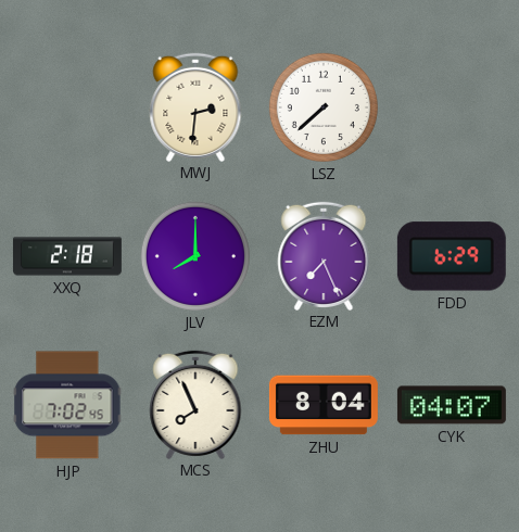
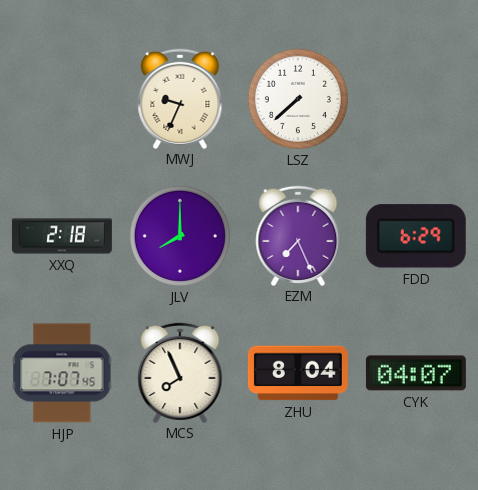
MWJ: 2:31 -> 9:34 (180, 98)
HJP: 7:02 -> 7:07 (62, 373)
